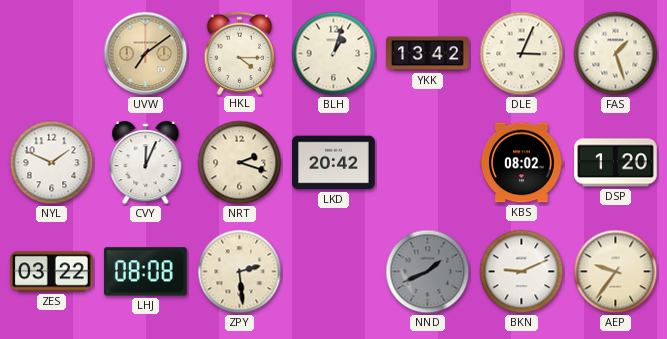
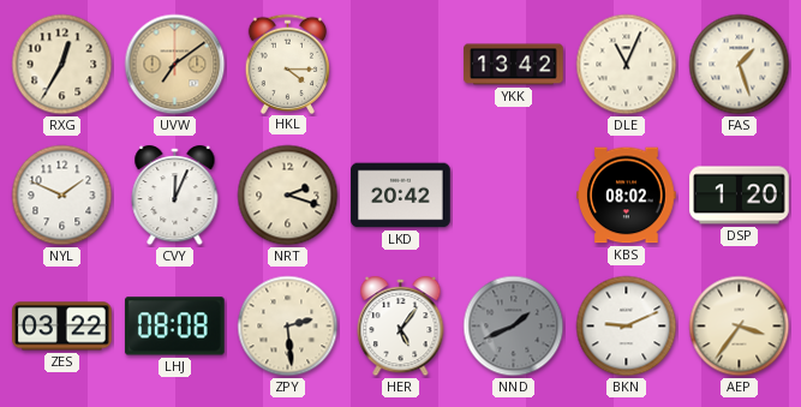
RXG: none -> 12:35 (62, 65)
BLH: 1:03 -> none (334, 54)
DLE: 3:04 -> 11:04 (627, 65)
HER: none -> 5:06 (401, 327)
AEP: 9:36 -> 3:36 (740, 327)
